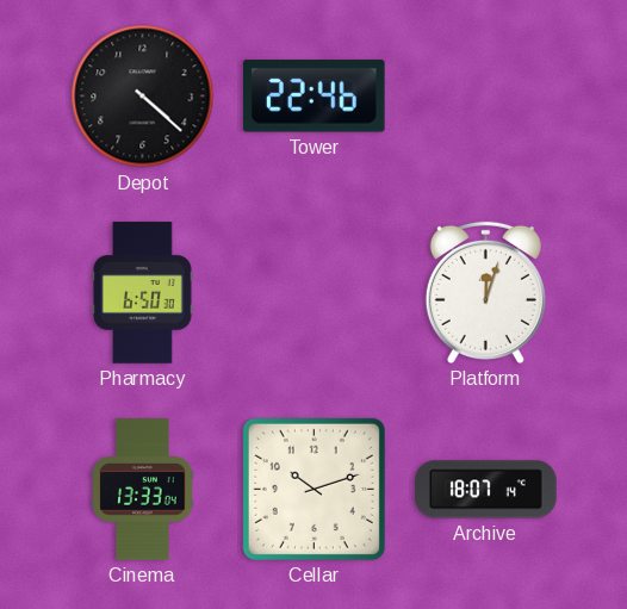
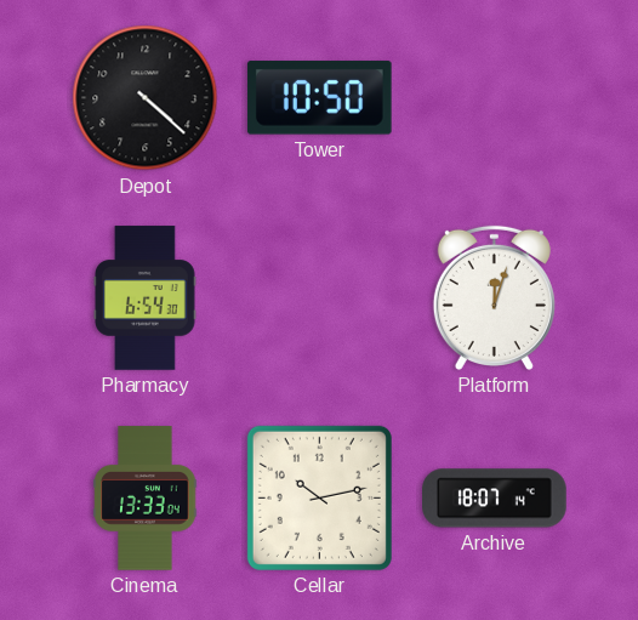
Tower: 22:46 -> 10:50 (319, 98)
Pharmacy: 6:50 -> 6:54 (146, 298)
Cellar: 10:12 -> 10:13 (319, 497)
